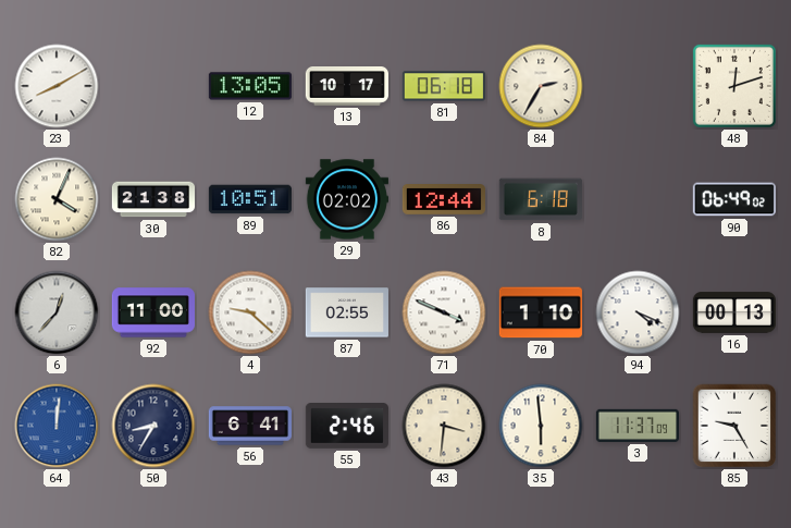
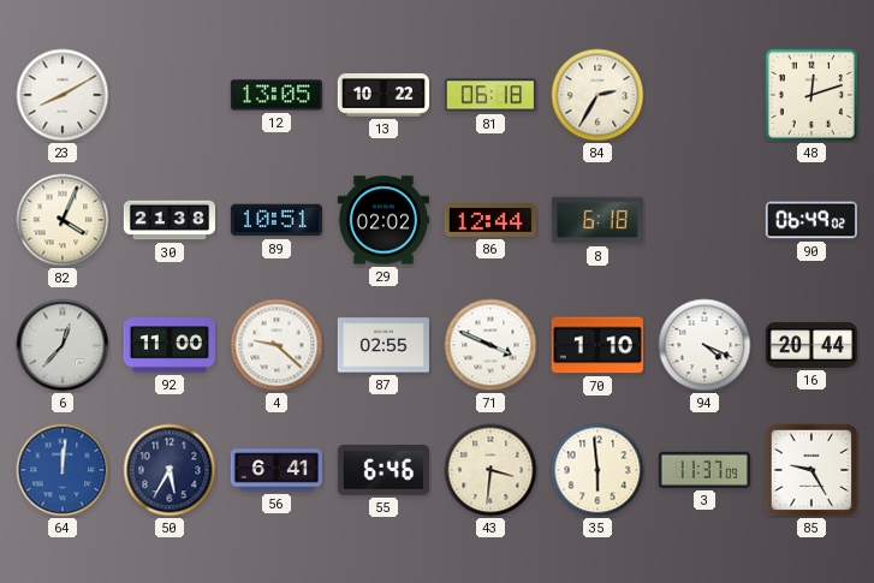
13: 10:17 -> 10:22 (382, 95)
16: 00:13 -> 20:44 (810, 345)
50: 8:35 -> 5:35 (170, 470)
55: 2:46 -> 6:46 (384, 471)
